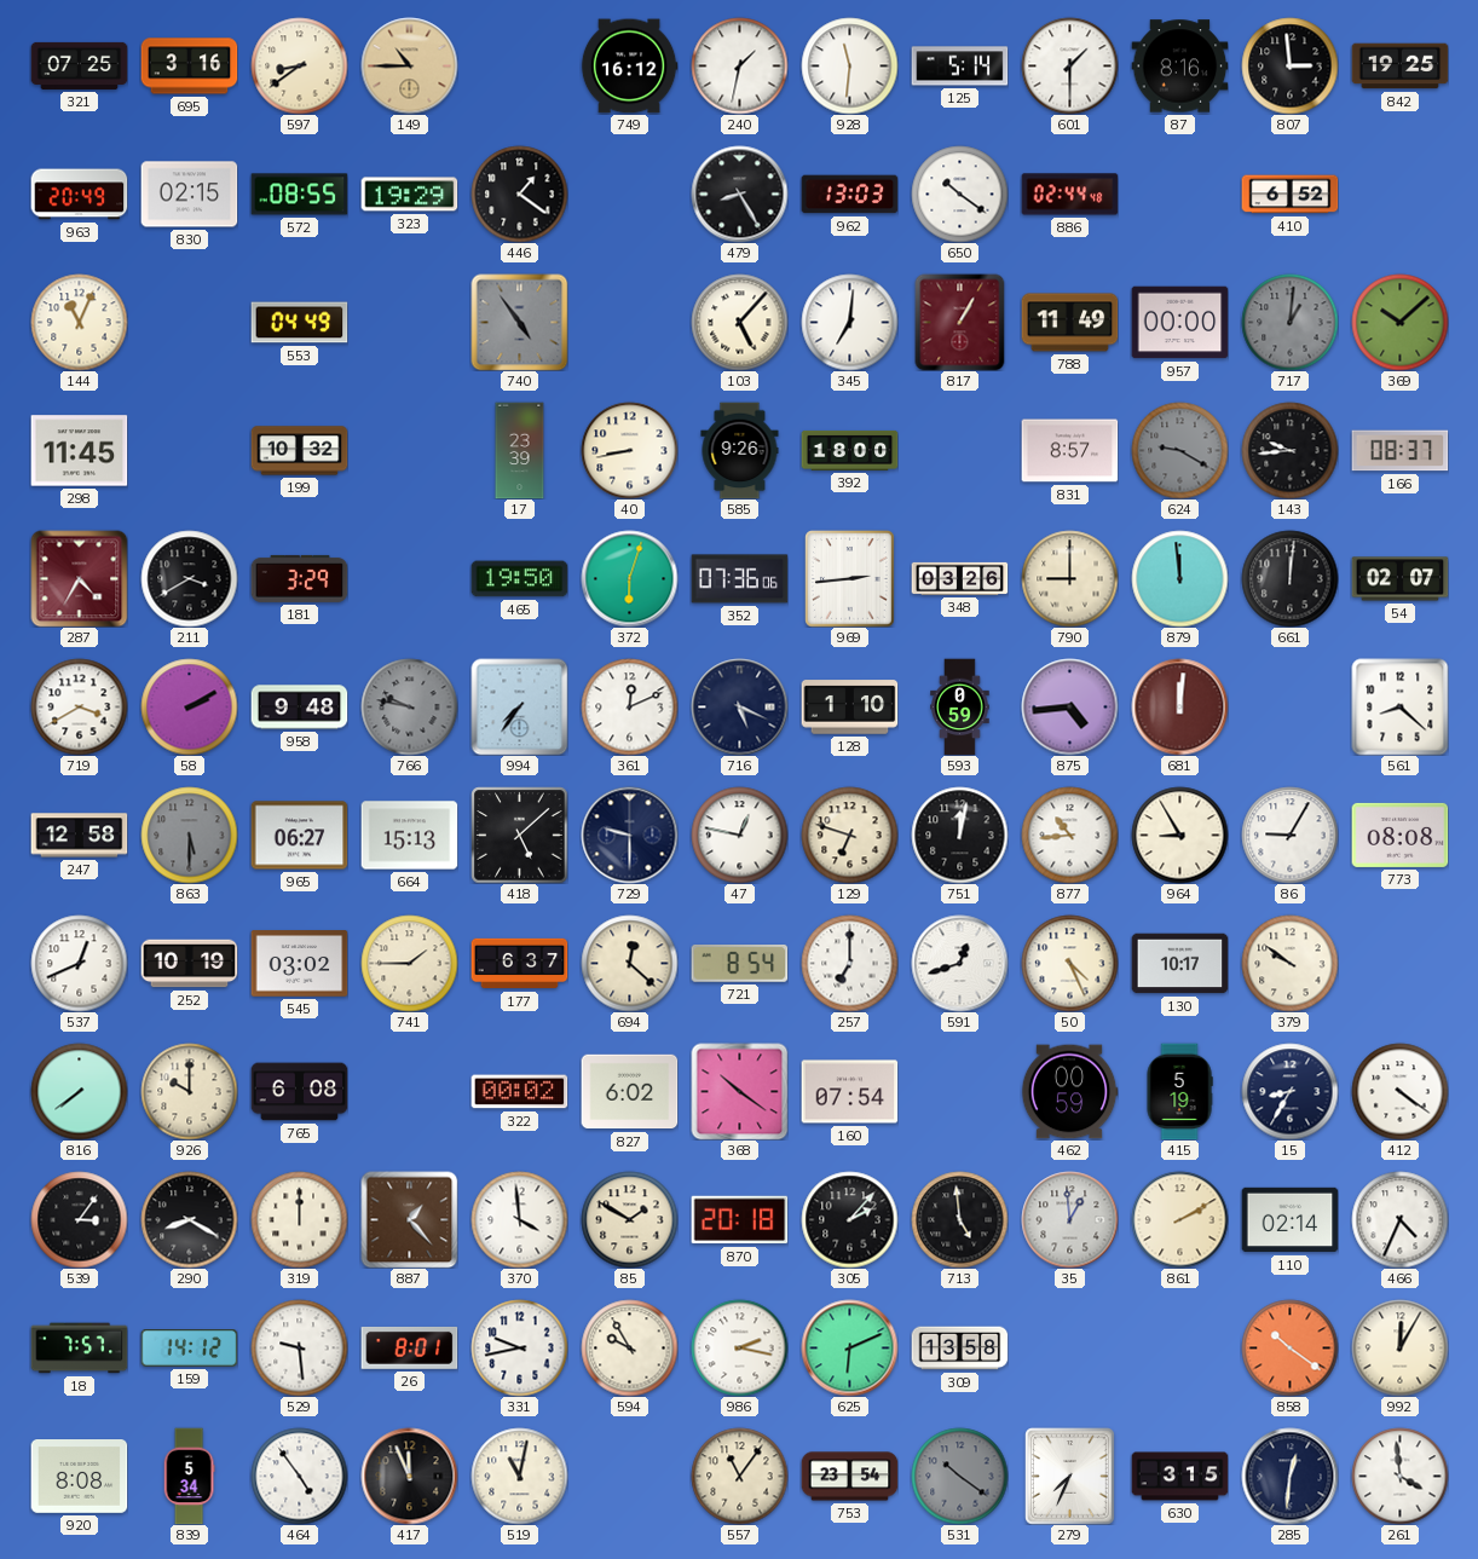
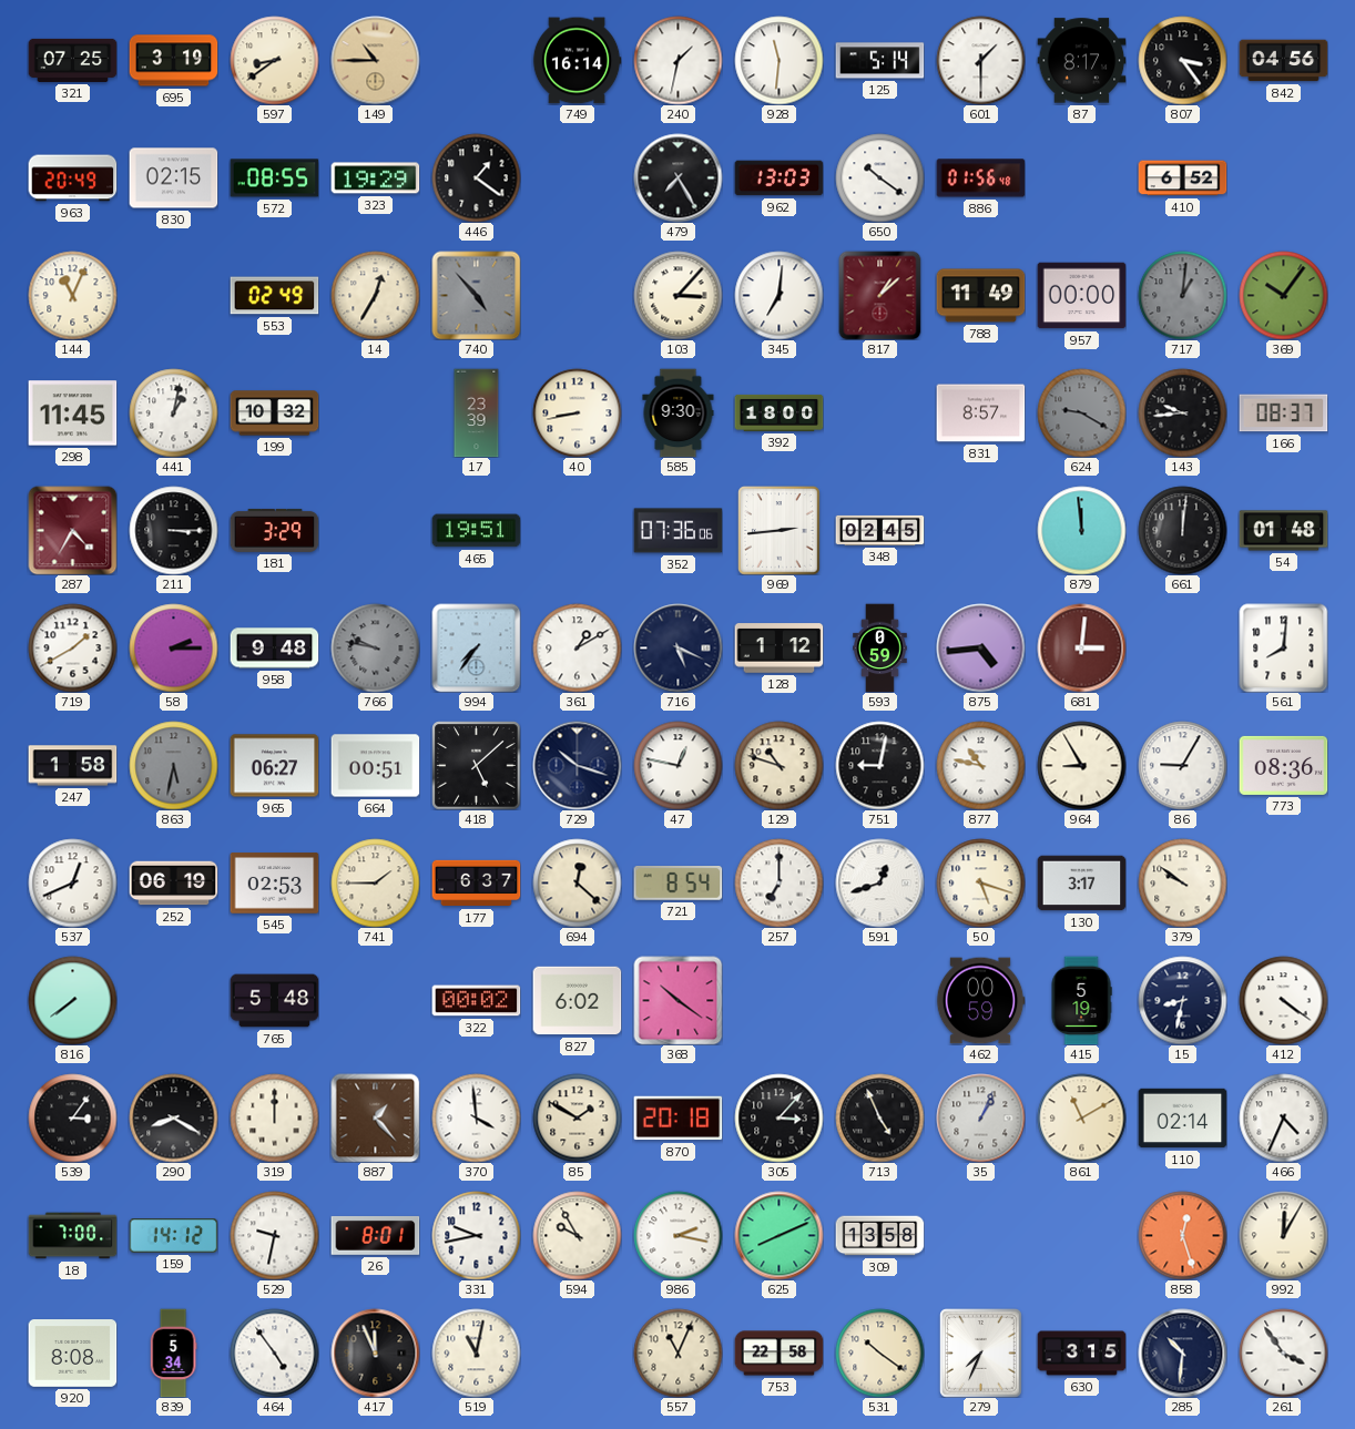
695: 3:16 -> 3:19 (173, 61)
749: 16:12 -> 16:14 (577, 61)
87: 8:16 -> 8:17 (1081, 61)
807: 2:59 -> 3:24 (1182, 60)
842: 19:25 -> 04:56 (1283, 61)
479: 8:25 -> 7:25 (677, 177)
886: 02:44 -> 01:56 (980, 178)
553: 04:49 -> 02:49 (274, 296)
14: none -> 12:35 (375, 295)
740: 4:54 -> 4:53 (476, 295)
103: 5:07 -> 3:07 (677, 295)
817: 1:05 -> 1:08 (880, 295)
369: 10:08 -> 10:06 (1283, 295)
441: none -> 1:02 (173, 412)
585: 9:26 -> 9:30 (679, 412)
211: 3:40 -> 3:15 (173, 530)
465: 19:50 -> 19:51 (476, 531)
372: 6:03 -> none (629, 578)
348: 03:26 -> 02:45 (879, 530)
790: 9:00 -> none (1069, 578)
54: 02:07 -> 01:48 (1283, 531)
719: 3:40 -> 1:40 (72, 647)
58: 2:10 -> 2:15 (173, 647)
361: 12:11 -> 1:10 (577, 647)
128: 1:10 -> 1:12 (778, 649)
681: 12:01 -> 3:01 (1081, 647)
561: 8:22 -> 8:01 (1283, 647)
247: 12:58 -> 1:58 (72, 766)
863: 5:30 -> 5:32 (173, 765)
664: 15:13 -> 00:51 (375, 766)
729: 9:30 -> 10:18 (577, 765)
129: 6:48 -> 10:48 (778, 765)
751: 12:02 -> 9:02 (879, 765)
877: 10:44 -> 10:47 (980, 765)
773: 08:08 -> 08:36 (1283, 765)
252: 10:19 -> 06:19 (173, 884)
545: 03:02 -> 02:53 (274, 884)
50: 4:26 -> 5:18 (980, 882)
130: 10:17 -> 3:17 (1081, 884)
926: 10:00 -> none (189, 1091)
765: 6:08 -> 5:48 (274, 1001)
160: 07:54 -> none (849, 1092)
15: 8:35 -> 8:32 (1182, 1000)
305: 2:07 -> 3:07 (778, 1117)
713: 4:59 -> 4:56 (879, 1117)
35: 12:59 -> 1:04 (980, 1117)
861: 2:10 -> 11:10 (1081, 1117)
18: 7:57 -> 7:00 (72, 1236)
529: 9:29 -> 9:32 (274, 1235)
625: 6:11 -> 8:11 (778, 1235)
858: 10:21 -> 12:27 (1182, 1235)
557: 11:06 -> 11:04 (677, 1353)
753: 23:54 -> 22:58 (778, 1354)
531 dial: grey -> cream (879, 1353)
285: 12:31 -> 10:31 (1182, 1353)
261: 3:59 -> 3:54 (1283, 1353)
